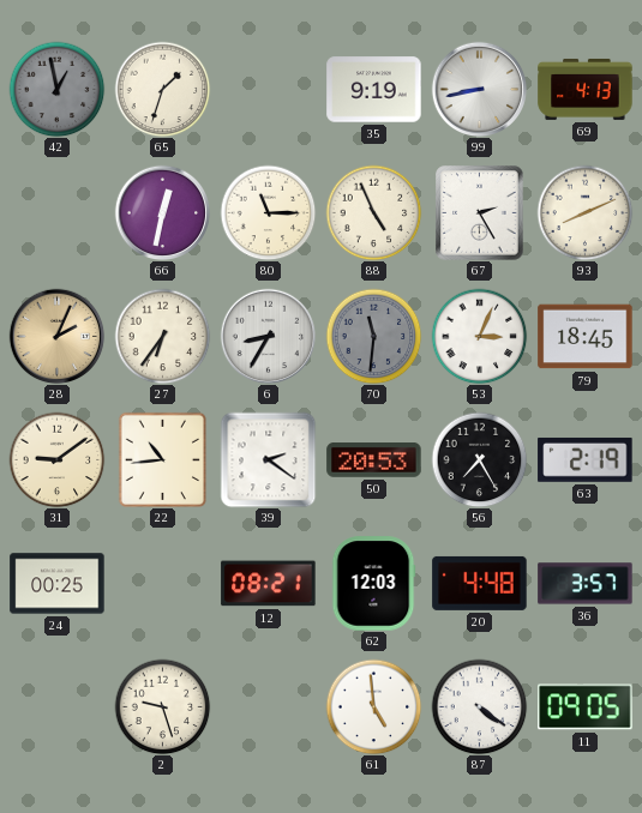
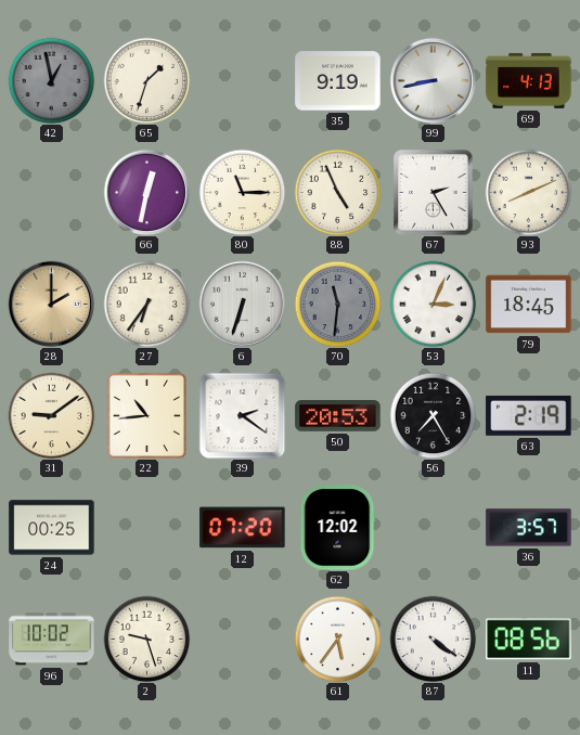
28: 2:04 -> 2:00 (51, 304)
6: 8:35 -> 6:33 (242, 304)
12: 08:21 -> 07:20 (243, 528)
62: 12:03 -> 12:02 (337, 528)
20: 4:48 -> none (480, 583)
96: none -> 10:02 (52, 640)
61: 4:59 -> 5:36 (337, 639)
11: 09:05 -> 08:56 (529, 640)
